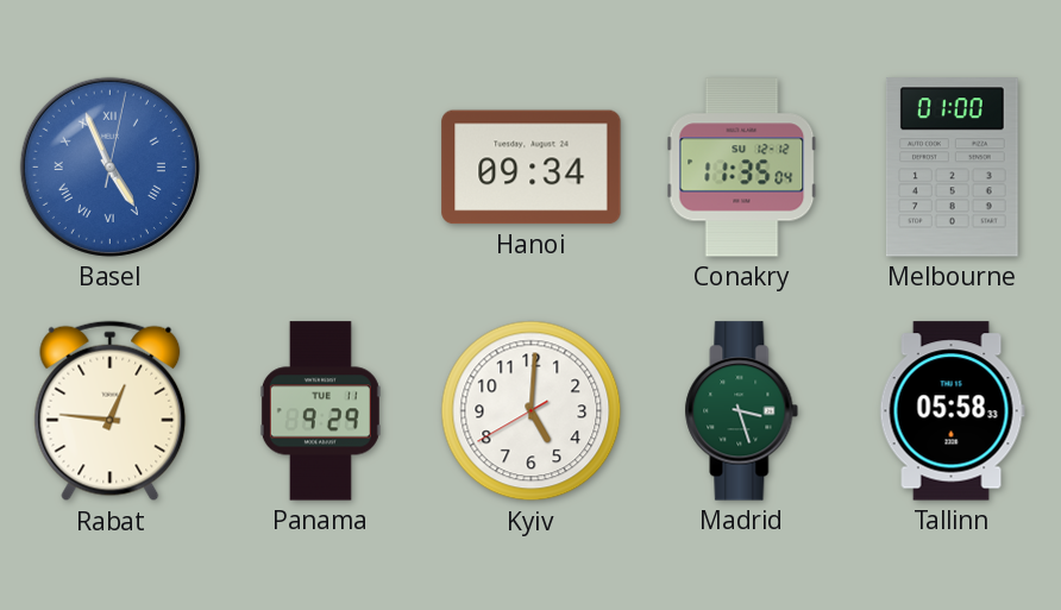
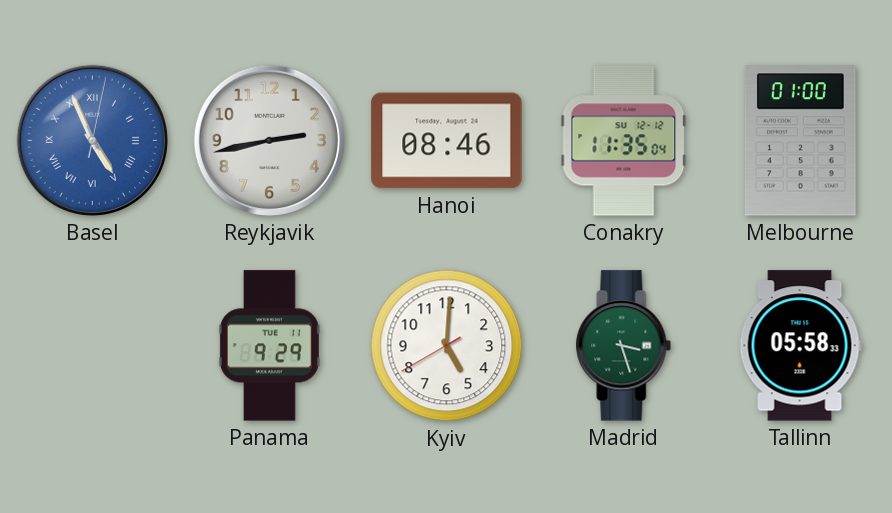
Reykjavik: none -> 2:43 (269, 140)
Hanoi: 09:34 -> 08:46 (447, 141)
Rabat: 12:46 -> none (111, 411)
